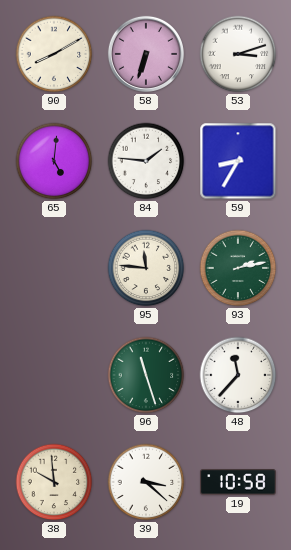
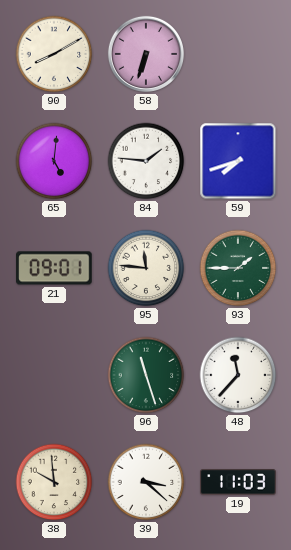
53: 3:12 -> none (238, 54)
59: 8:35 -> 7:42 (238, 161)
21: none -> 09:01 (54, 268)
93: 2:13 -> 1:45 (238, 268)
19: 10:58 -> 11:03 (238, 482)
